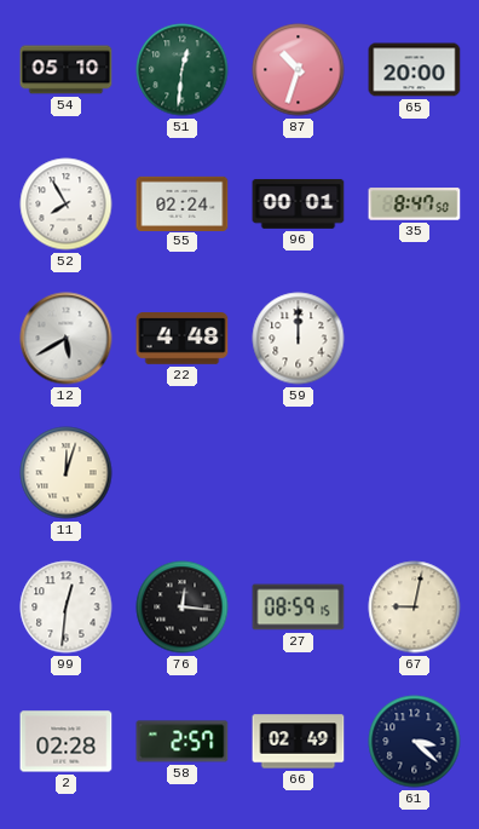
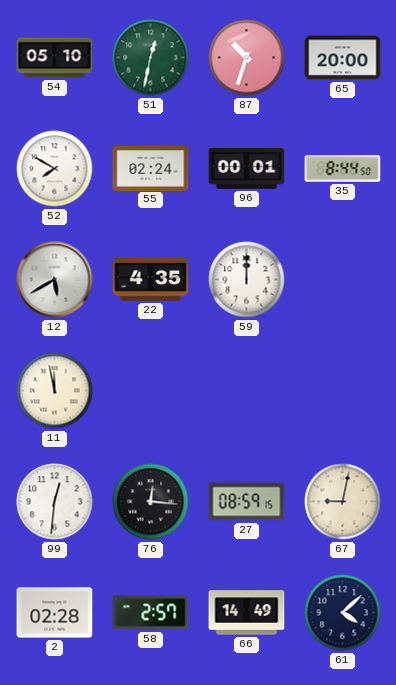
51: 12:31 -> 12:32 (151, 58)
52: 7:55 -> 7:50 (55, 169)
35: 8:47 -> 8:44 (343, 169)
22: 4:48 -> 4:35 (151, 280)
11: 12:03 -> 11:58 (55, 391)
66: 02:49 -> 14:49 (247, 613)
61: 3:22 -> 4:08 (343, 613)
